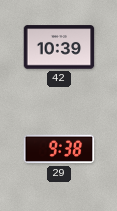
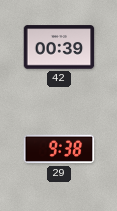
42: 10:39 -> 00:39 (59, 47)
